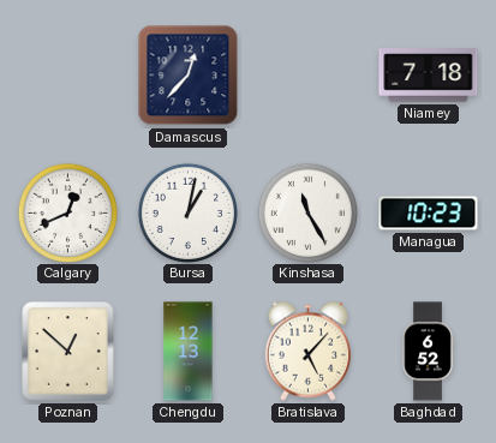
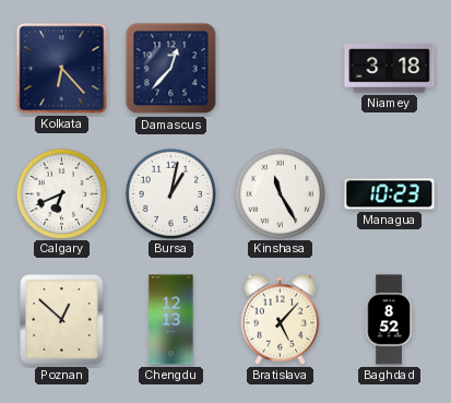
Kolkata: none -> 6:23 (62, 69)
Niamey: 7:18 -> 3:18 (390, 69)
Calgary: 12:41 -> 6:41 (61, 193)
Baghdad: 6:52 -> 8:52 (389, 320)
